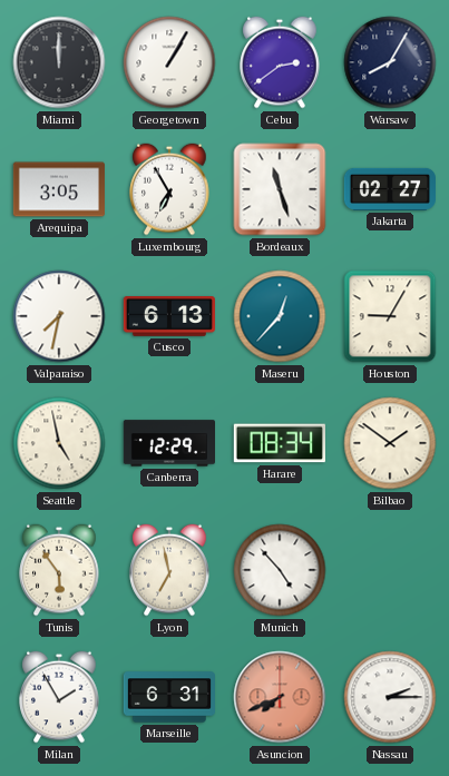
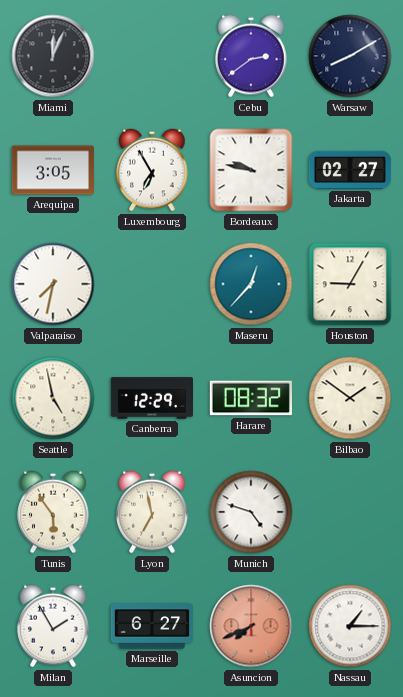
Miami: 12:00 -> 12:04 (53, 56)
Georgetown: 1:05 -> none (169, 62)
Warsaw: 8:05 -> 8:10 (350, 56)
Bordeaux: 11:27 -> 9:47 (251, 170)
Cusco: 6:13 -> none (168, 317)
Harare: 08:34 -> 08:32 (251, 398)
Munich: 4:53 -> 4:48 (251, 512)
Marseille: 6:31 -> 6:27 (151, 626)
Nassau: 2:15 -> 1:15 (350, 626)
